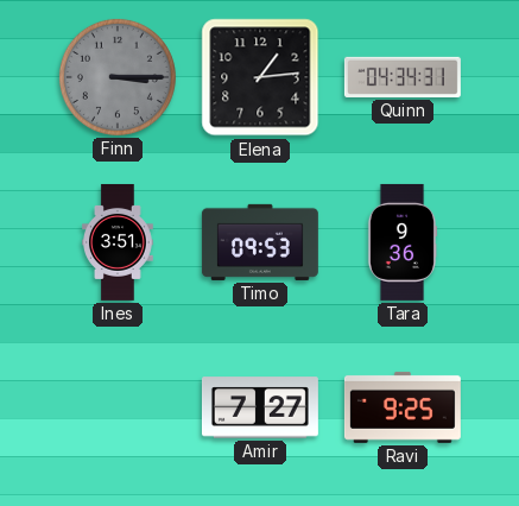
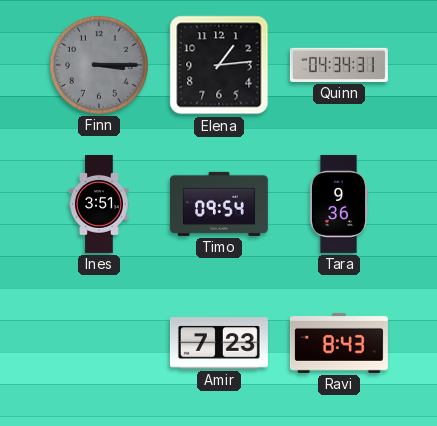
Timo: 09:53 -> 09:54 (219, 204)
Amir: 7:27 -> 7:23 (219, 343)
Ravi: 9:25 -> 8:43 (339, 343)
